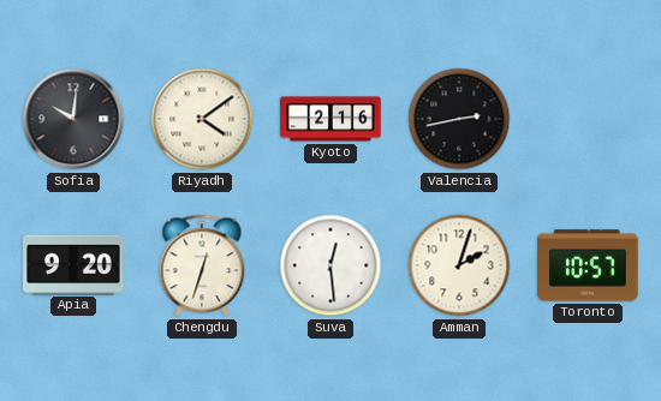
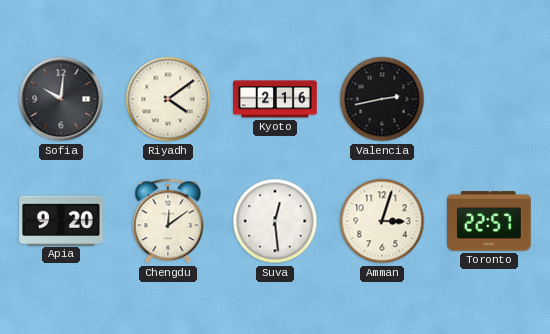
Chengdu: 12:33 -> 12:09 (168, 221)
Amman: 2:03 -> 3:03 (382, 221)
Toronto: 10:57 -> 22:57 (490, 221)
